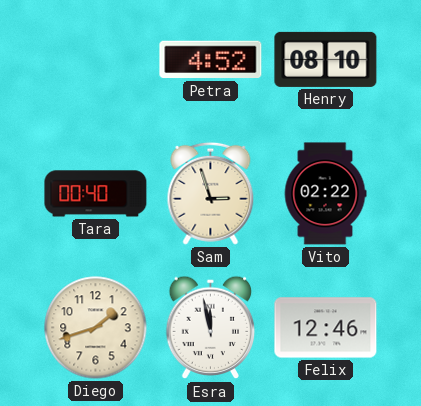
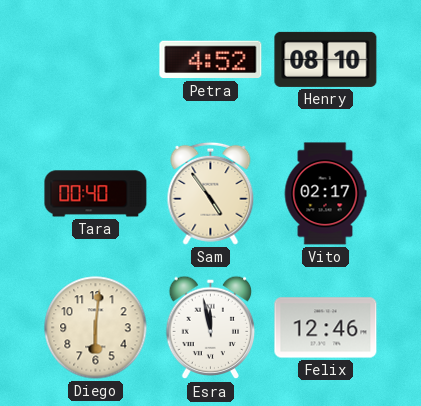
Sam: 2:57 -> 4:54 (211, 193)
Vito: 02:22 -> 02:17 (325, 194)
Diego: 1:42 -> 6:01 (96, 328)
